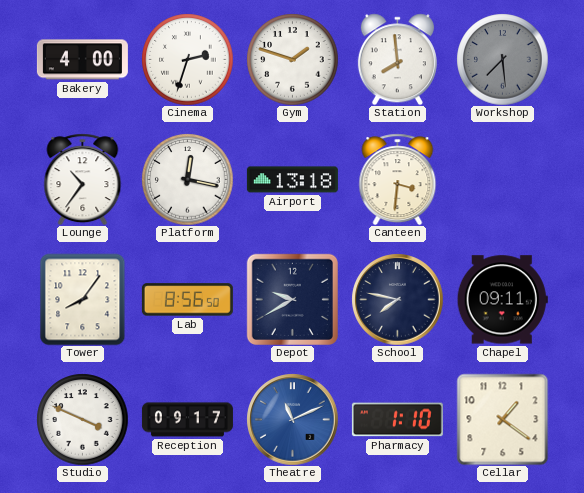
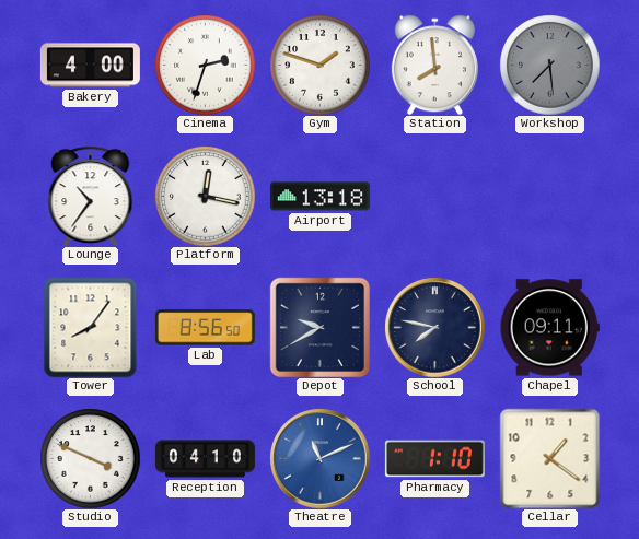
Canteen: 3:31 -> none (398, 179)
Reception: 09:17 -> 04:10 (205, 459)
